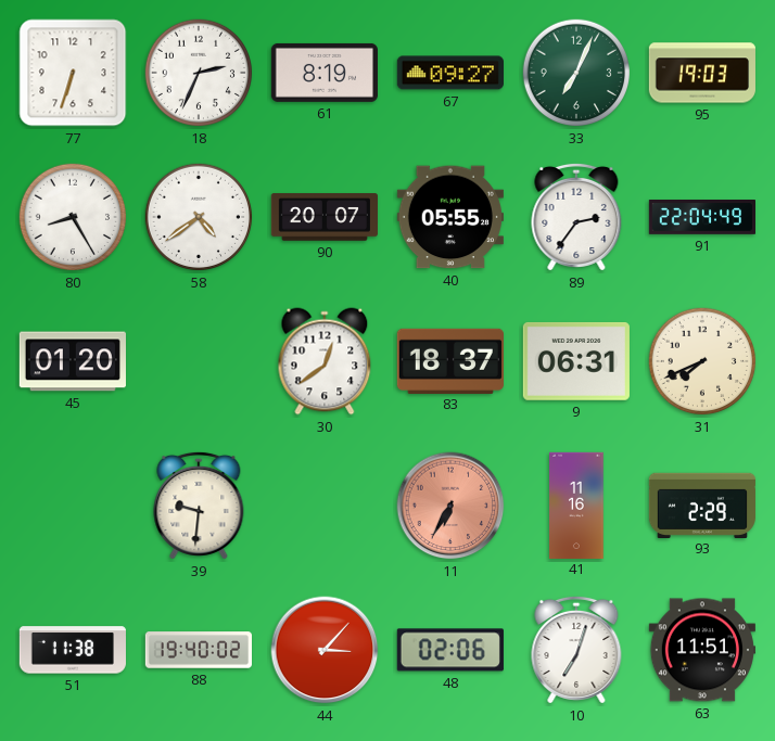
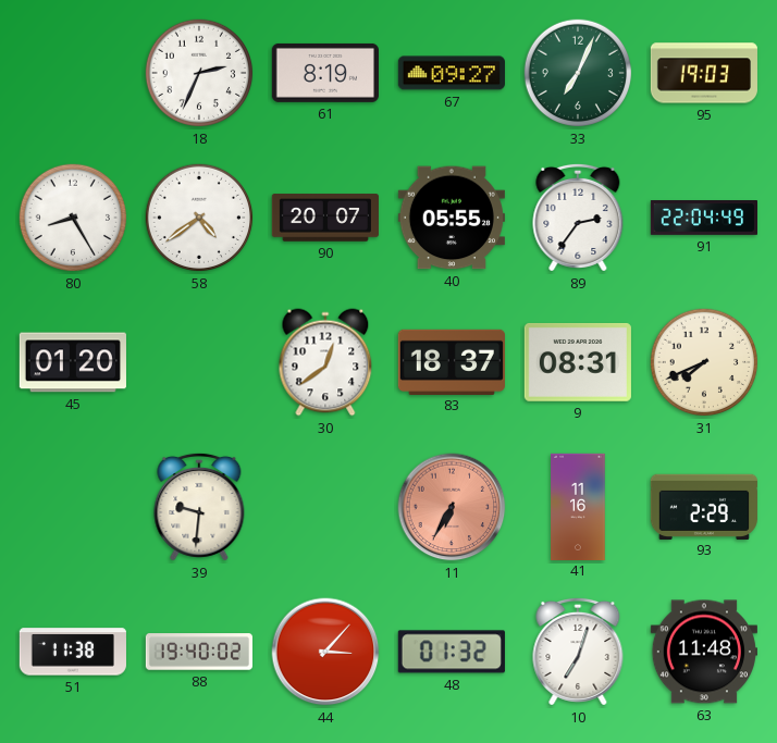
77: 6:33 -> none (73, 73)
9: 06:31 -> 08:31 (578, 362)
48: 02:06 -> 01:32 (452, 652)
63: 11:51 -> 11:48 (704, 652)
